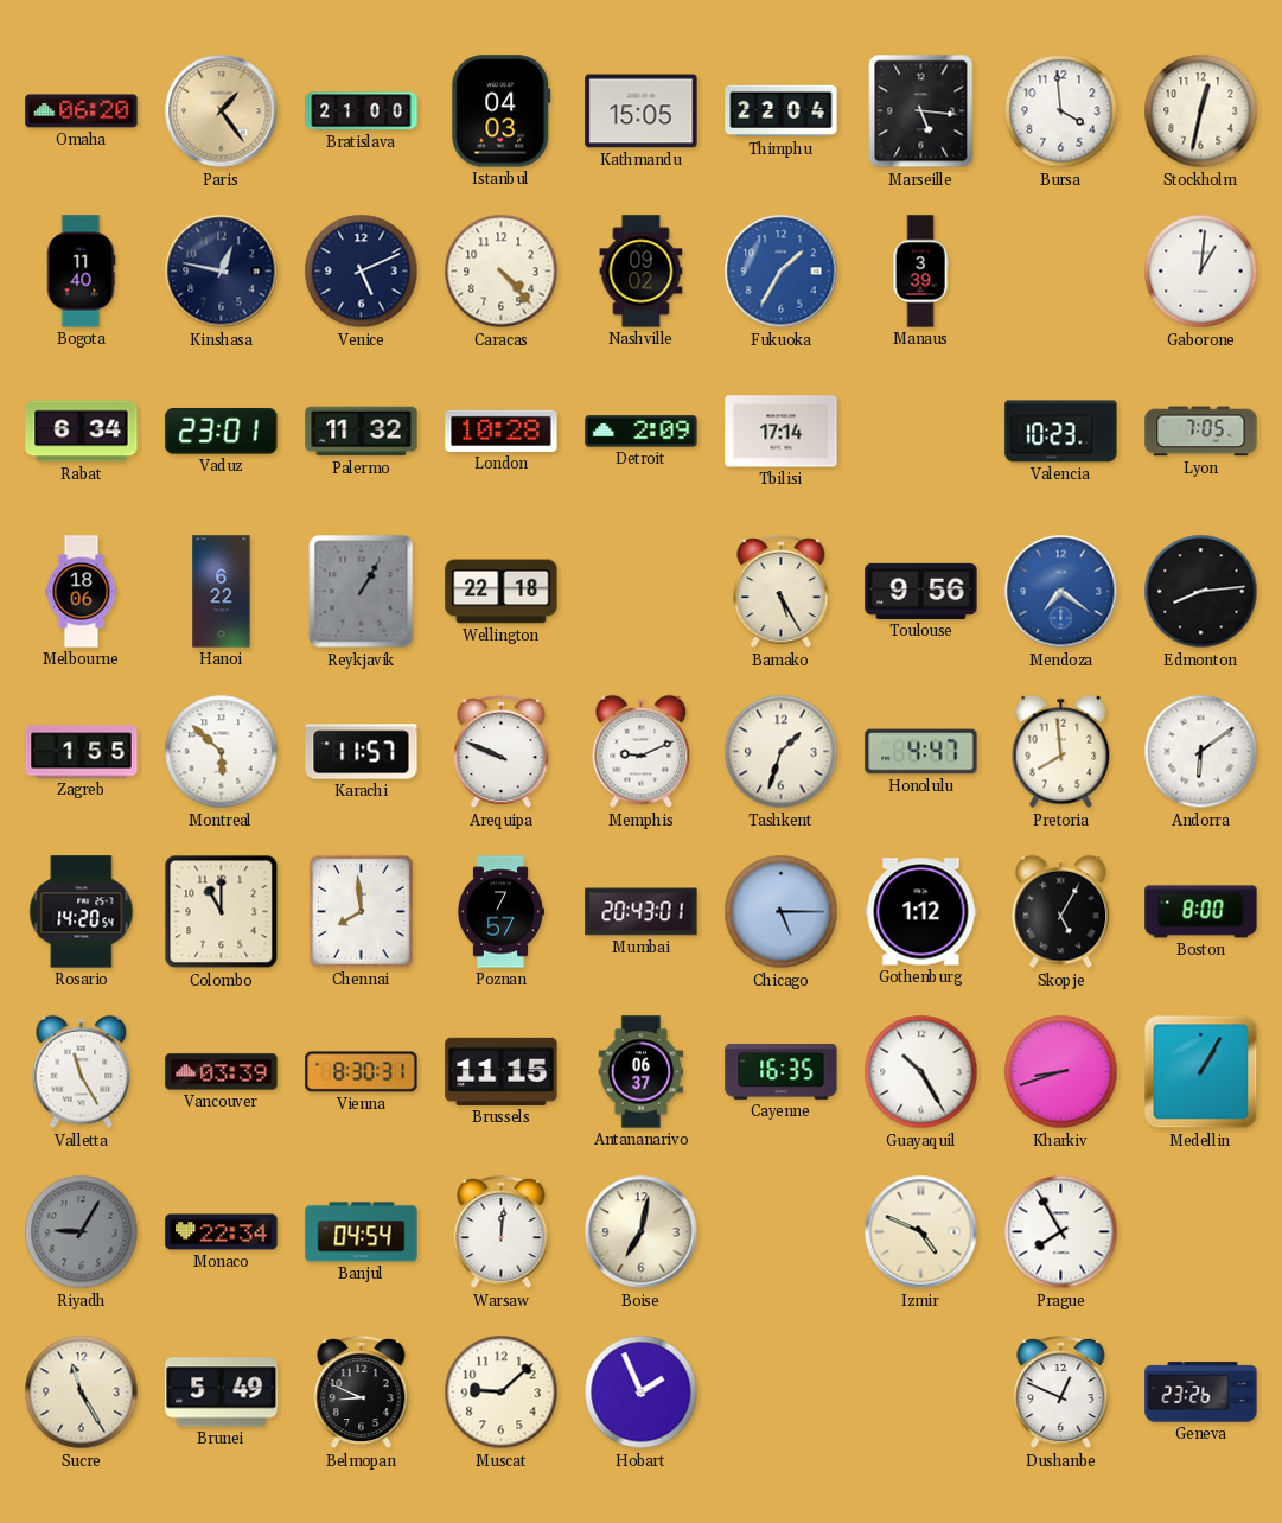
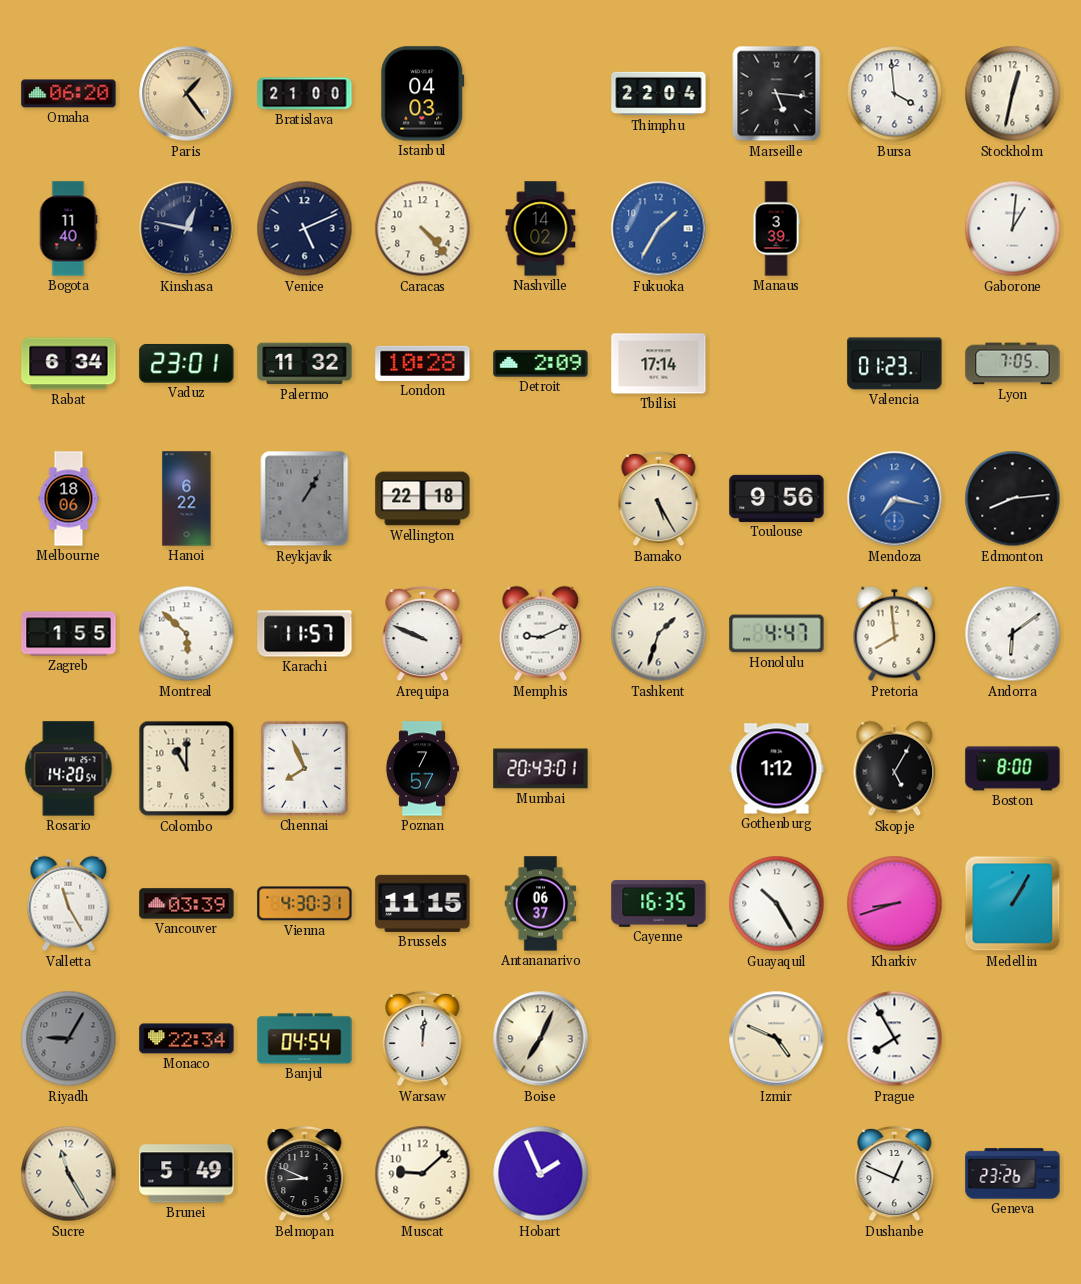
Kathmandu: 15:05 -> none (642, 111)
Nashville: 09:02 -> 14:02 (541, 229)
Valencia: 10:23 -> 01:23 (895, 364)
Mendoza: 7:21 -> 7:17 (895, 499)
Chennai: 7:59 -> 7:56 (305, 769)
Chicago: 5:15 -> none (782, 912)
Vienna: 8:30 -> 4:30 (305, 904)
Boise: 7:02 -> 7:04 (541, 1039)
